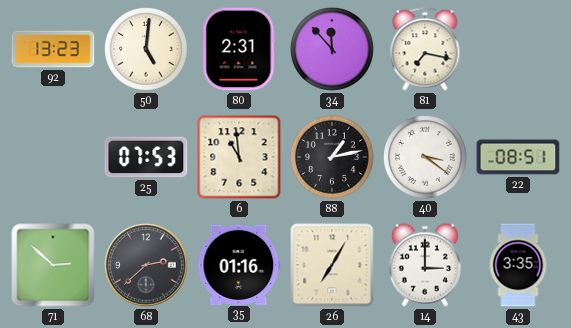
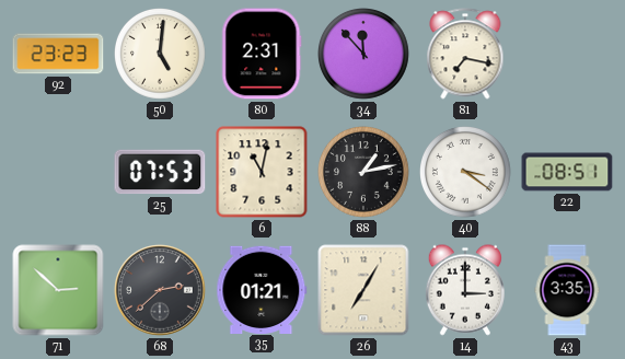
92: 13:23 -> 23:23 (58, 54)
6: 10:59 -> 11:02 (262, 172)
35: 01:16 -> 01:21 (262, 289)
